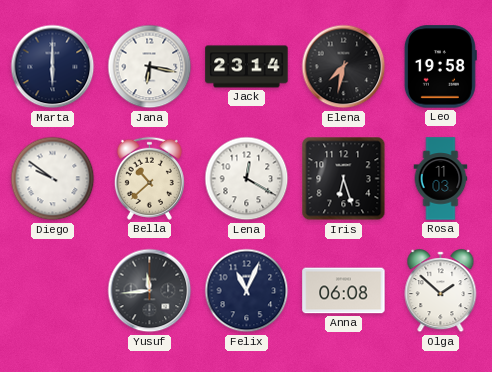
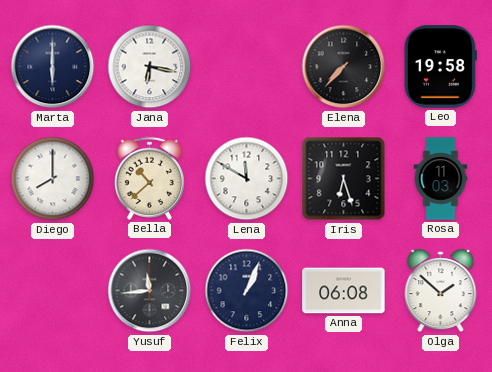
Jack: 23:14 -> none (247, 67)
Elena: 7:32 -> 7:37 (344, 67)
Diego: 9:51 -> 8:00 (53, 179)
Lena: 12:20 -> 11:50 (247, 179)
Felix: 11:04 -> 1:04 (247, 291)
